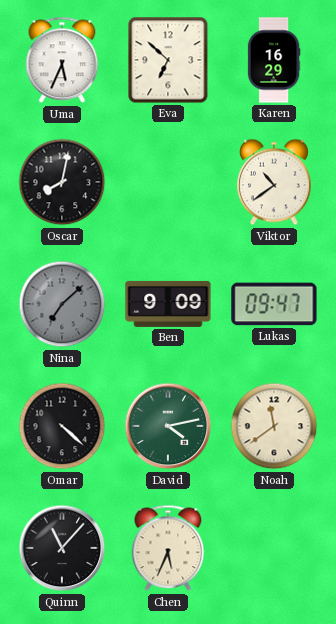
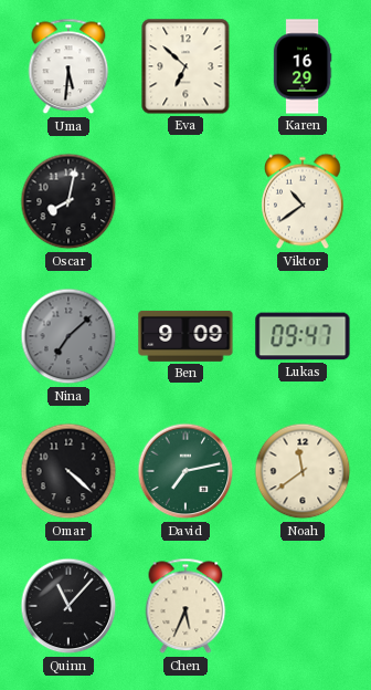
Uma: 5:34 -> 5:31 (68, 66)
David: 4:13 -> 7:13 (185, 471)
